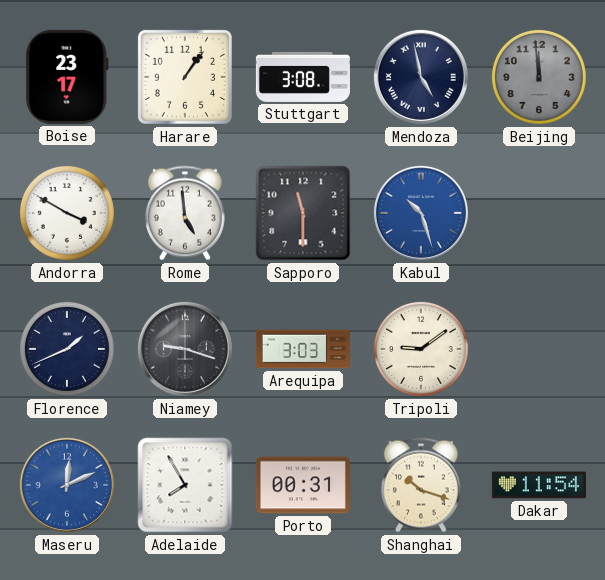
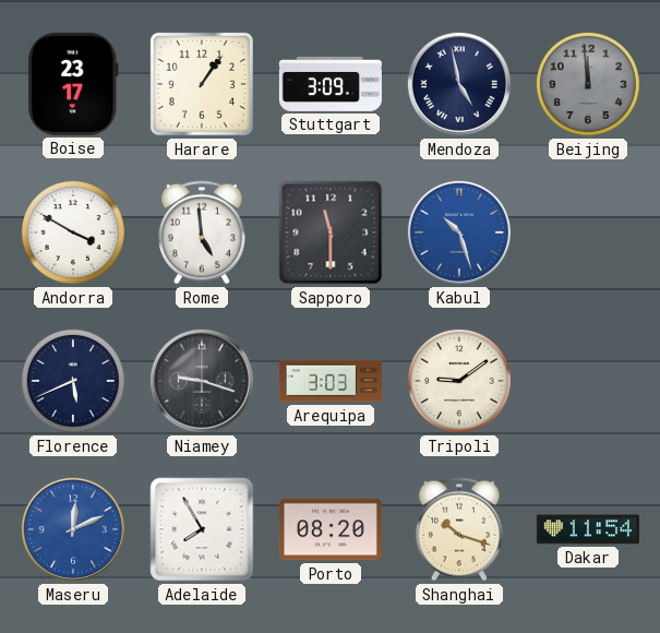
Stuttgart: 3:08 -> 3:09 (331, 84)
Florence: 1:41 -> 5:41 (73, 381)
Porto: 00:31 -> 08:20 (331, 529)
